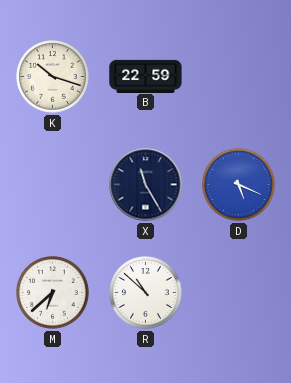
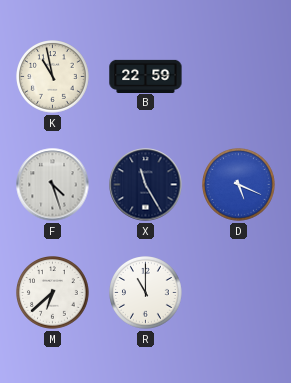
K: 10:18 -> 10:58 (53, 77)
F: none -> 4:27 (53, 185)
R: 10:52 -> 11:00 (146, 293)
